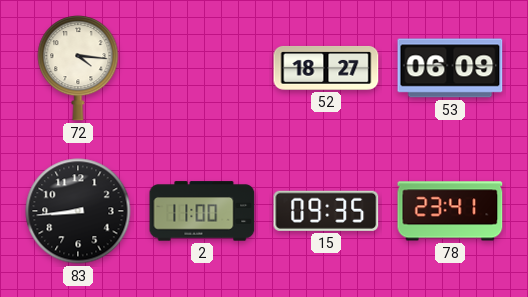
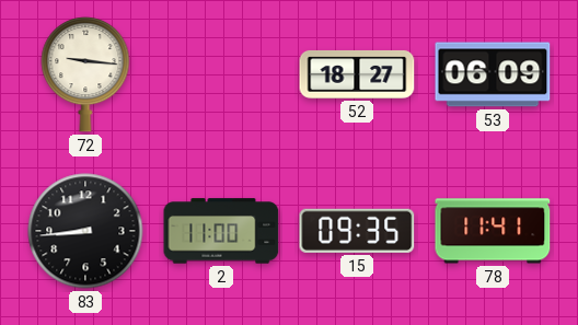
72: 4:16 -> 9:16 (85, 74)
78: 23:41 -> 11:41 (493, 231)
